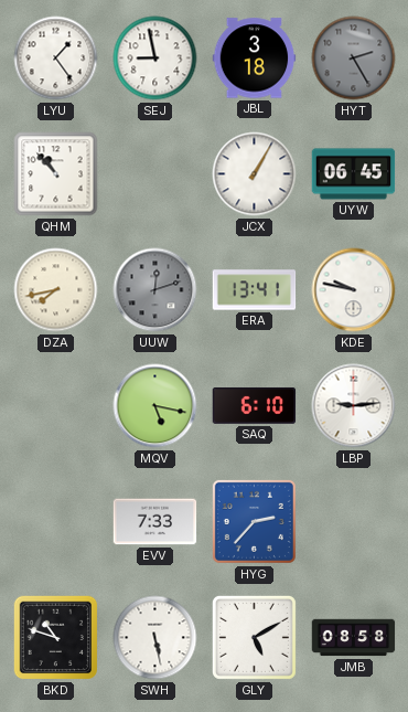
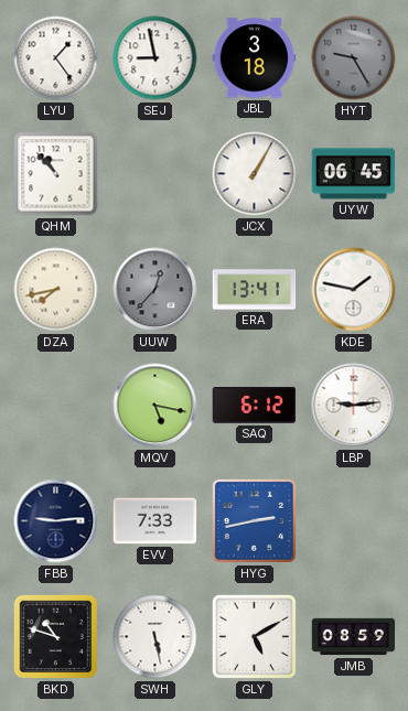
HYT: 2:25 -> 9:25 (354, 58)
UUW: 12:12 -> 12:37 (155, 290)
KDE: 9:47 -> 1:47 (354, 290)
SAQ: 6:10 -> 6:12 (255, 406)
FBB: none -> 9:14 (56, 521)
HYG: 2:37 -> 2:43 (254, 520)
JMB: 08:58 -> 08:59 (354, 637)
